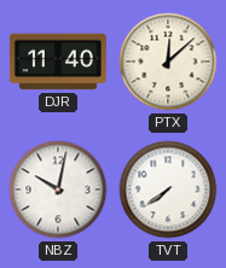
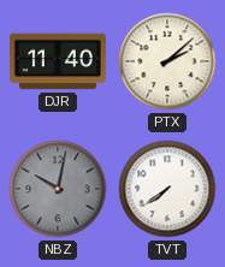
PTX: 12:08 -> 2:08 (167, 61)
NBZ dial: white -> grey (58, 189)
